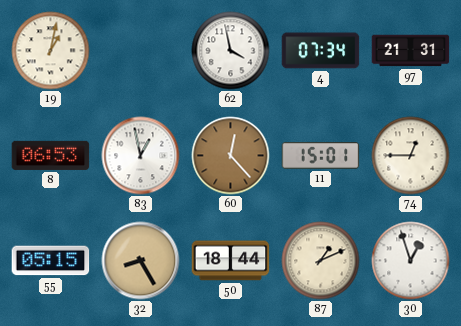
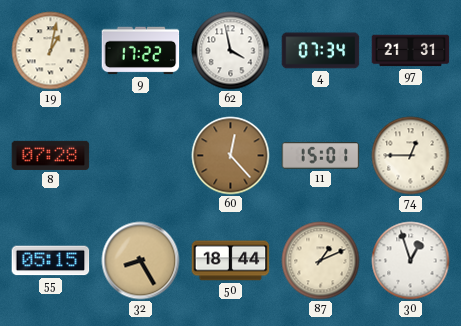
9: none -> 17:22 (141, 51)
8: 06:53 -> 07:28 (51, 155)
83: 12:58 -> none (141, 156)
